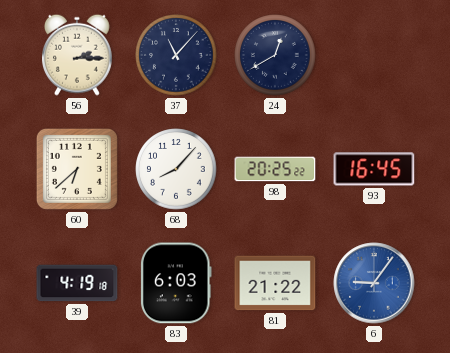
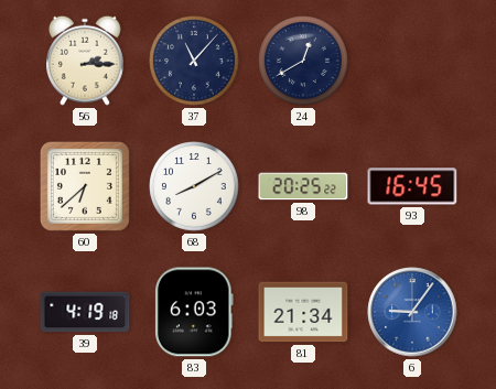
68: 8:07 -> 8:10 (194, 186)
81: 21:22 -> 21:34 (303, 312)
